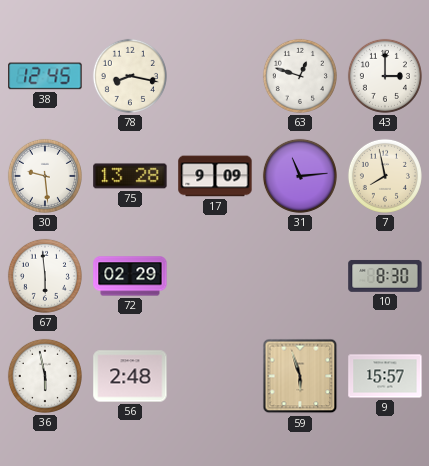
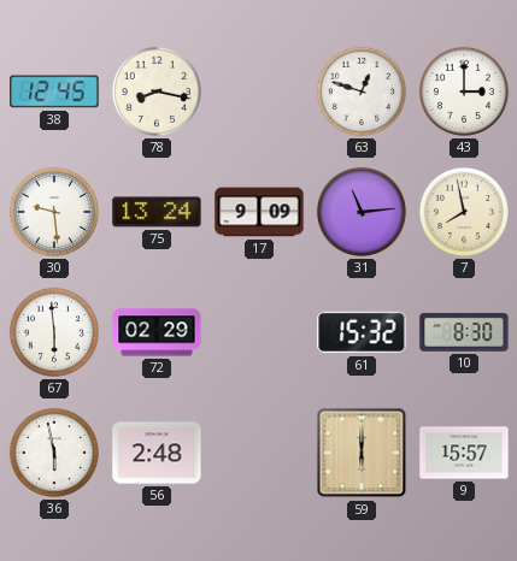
75: 13:28 -> 13:24 (157, 212)
61: none -> 15:32 (362, 332)
59: 5:57 -> 6:00 (362, 453)
